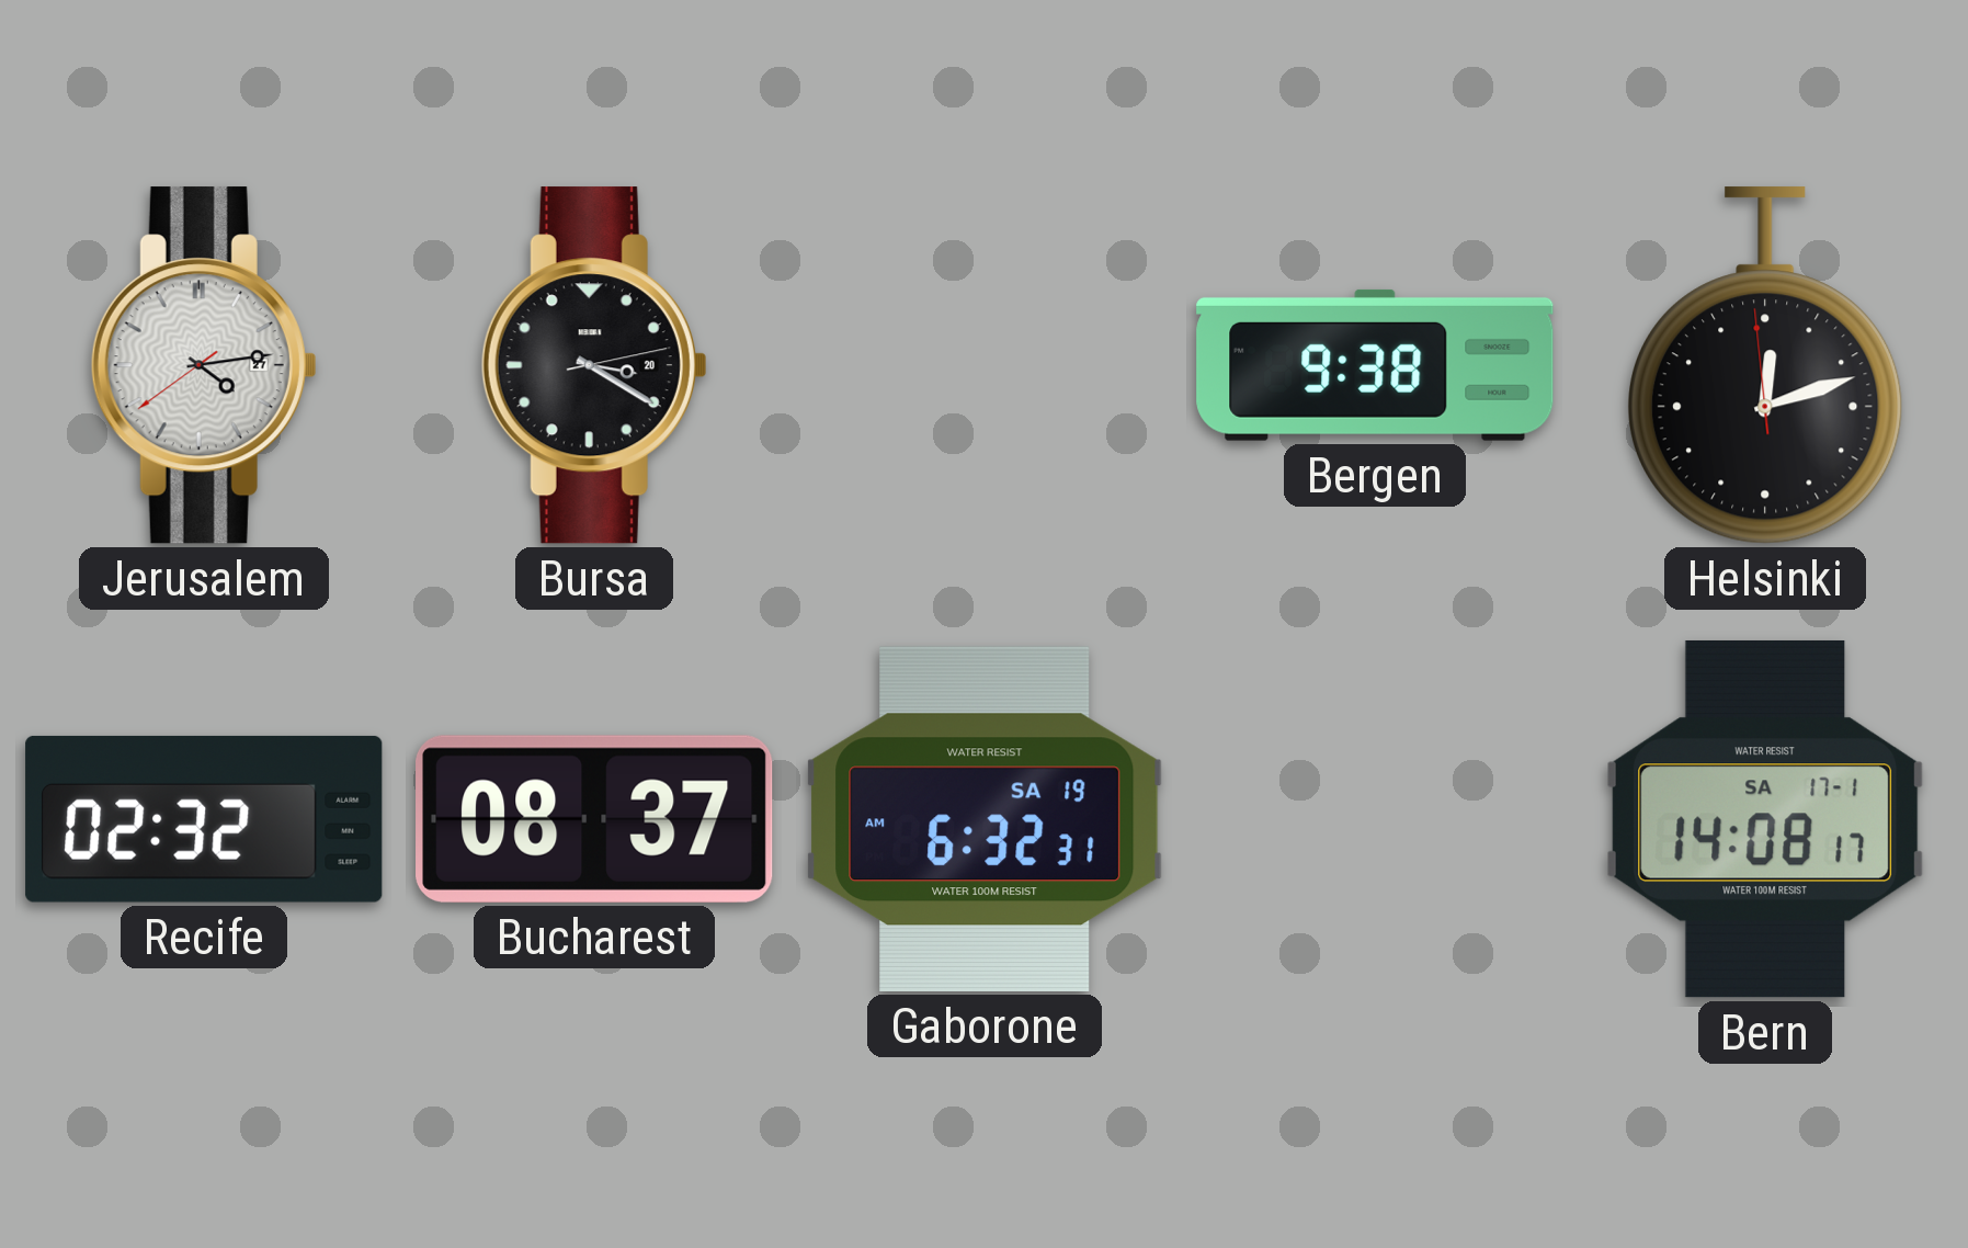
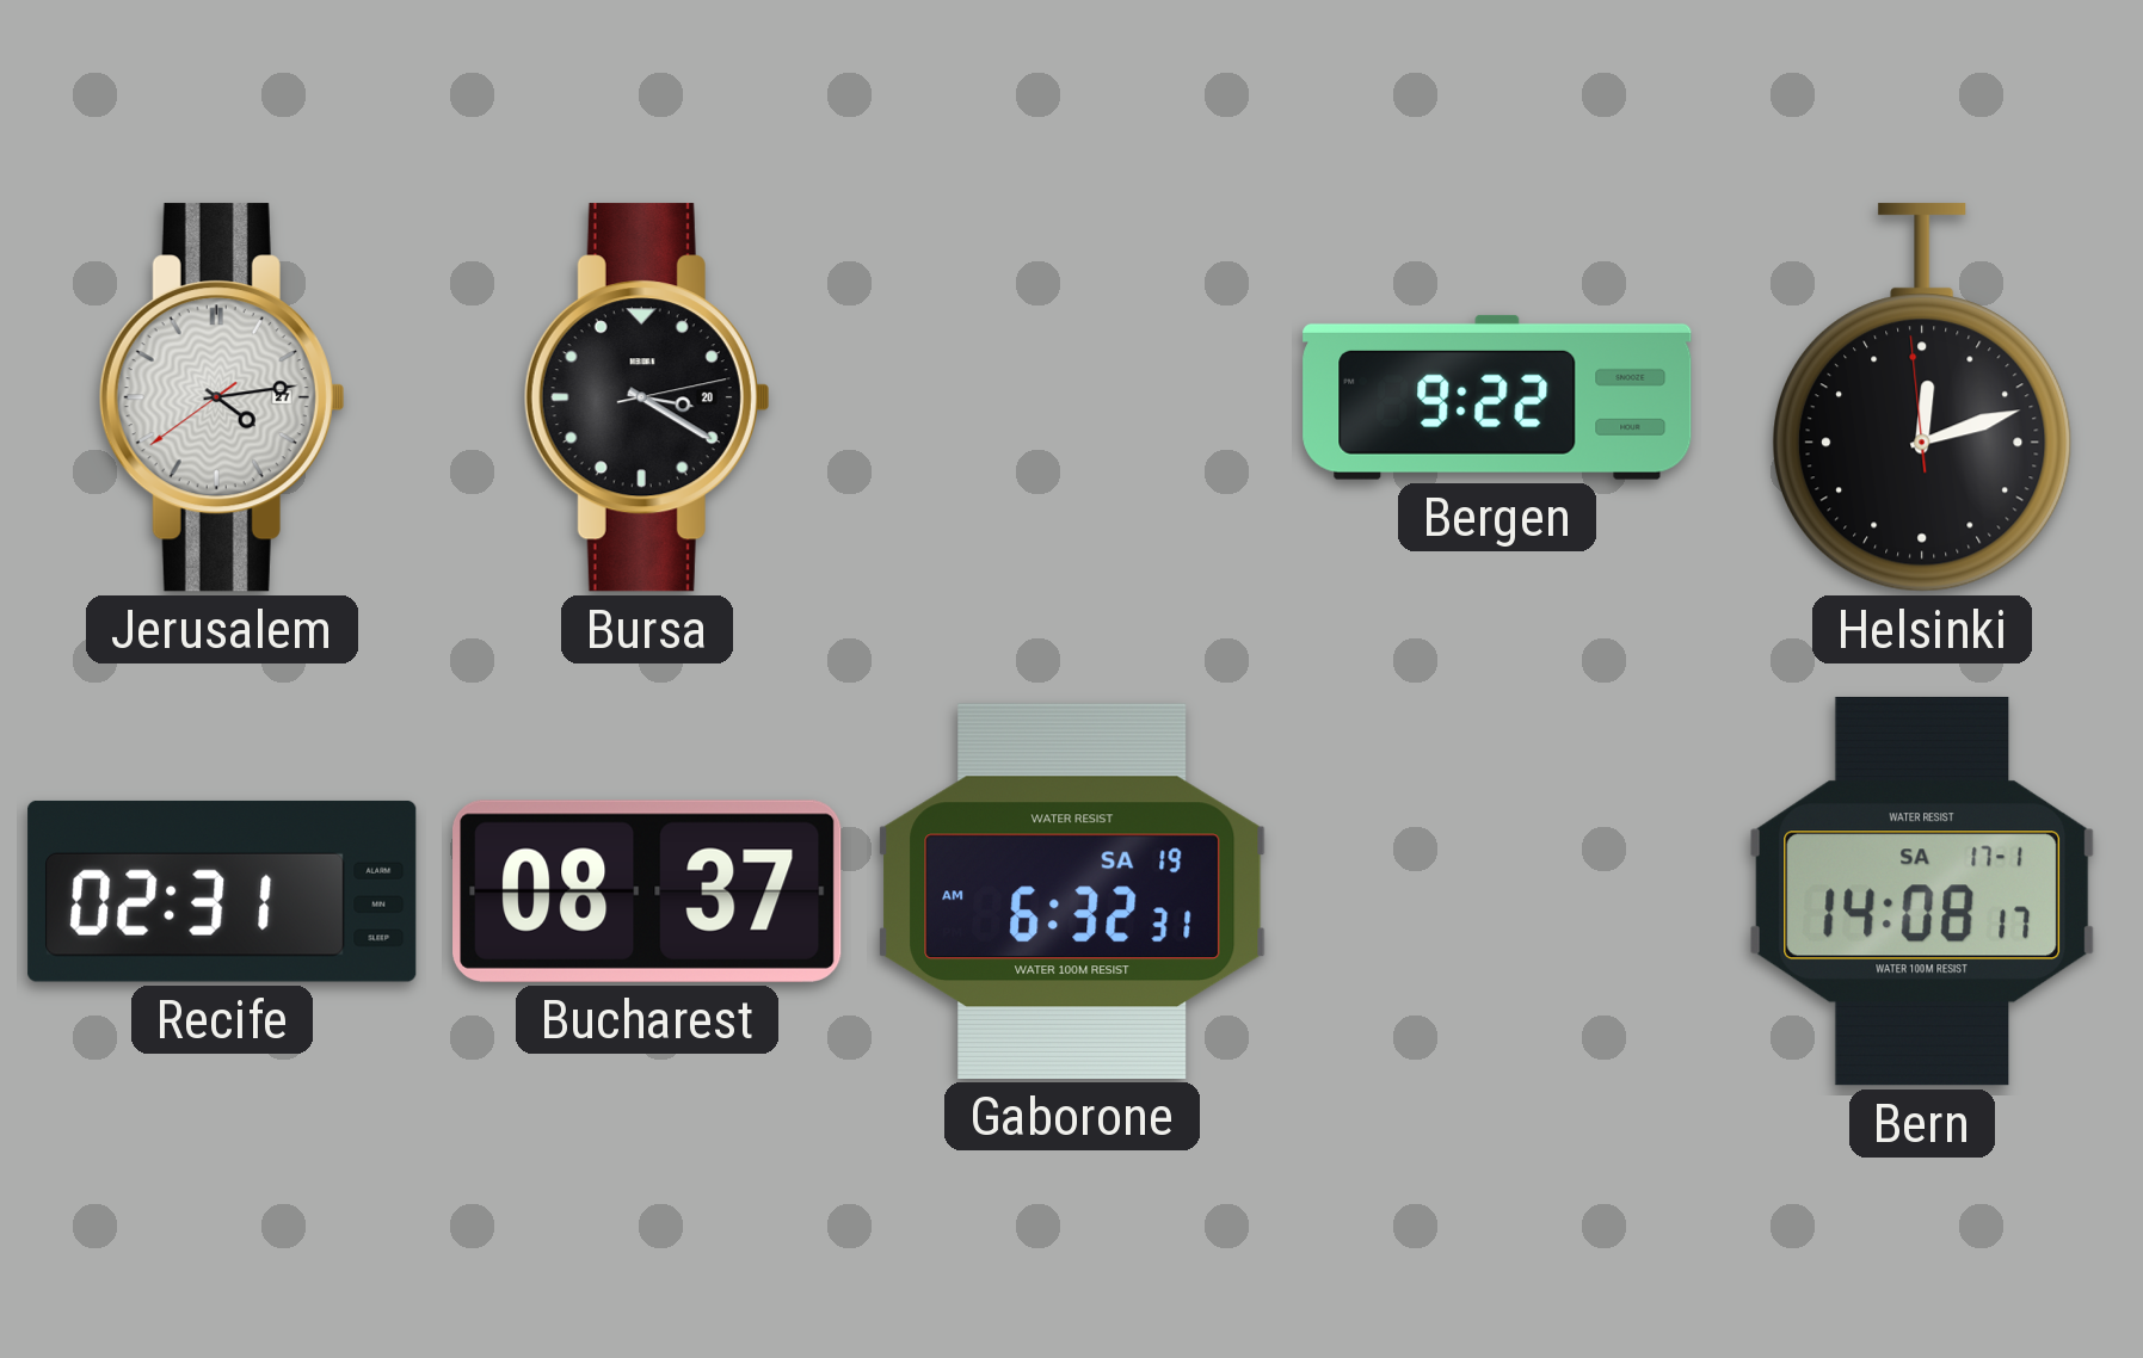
Bergen: 9:38 -> 9:22 (1497, 397)
Recife: 02:32 -> 02:31 (222, 891)
